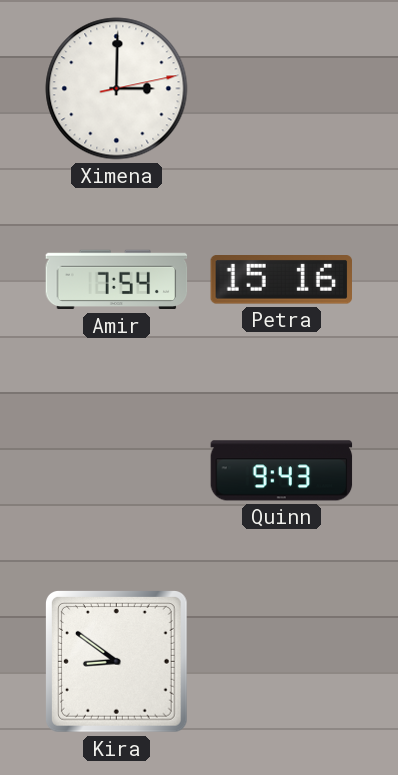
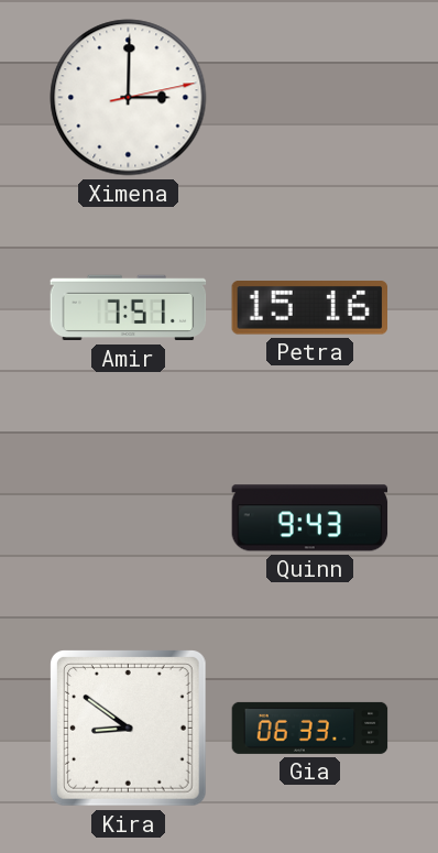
Amir: 7:54 -> 7:51 (129, 308)
Gia: none -> 06:33 (310, 728)
